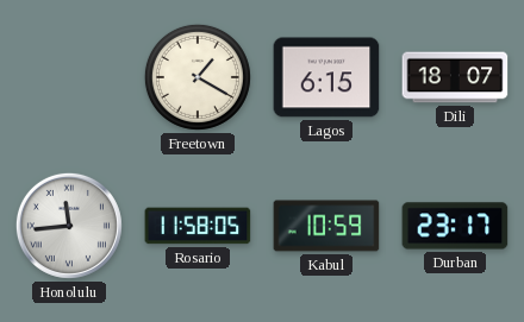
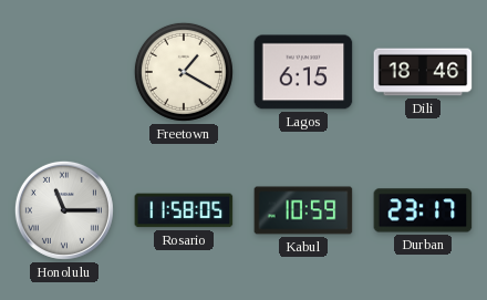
Dili: 18:07 -> 18:46 (423, 72)
Honolulu: 11:44 -> 11:15 (64, 210)
